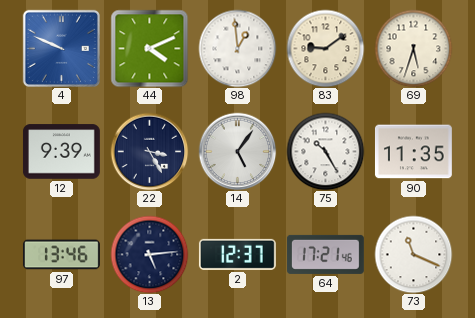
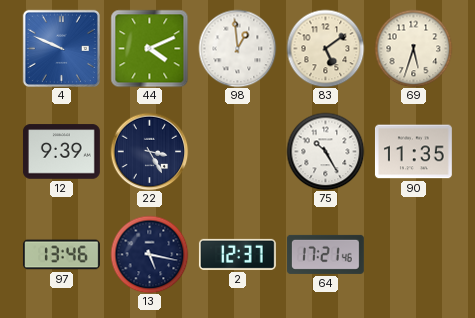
83: 9:09 -> 5:09 (325, 48)
14: 5:06 -> none (237, 151)
13: 5:14 -> 5:17 (149, 254)
73: 11:19 -> none (413, 254)
